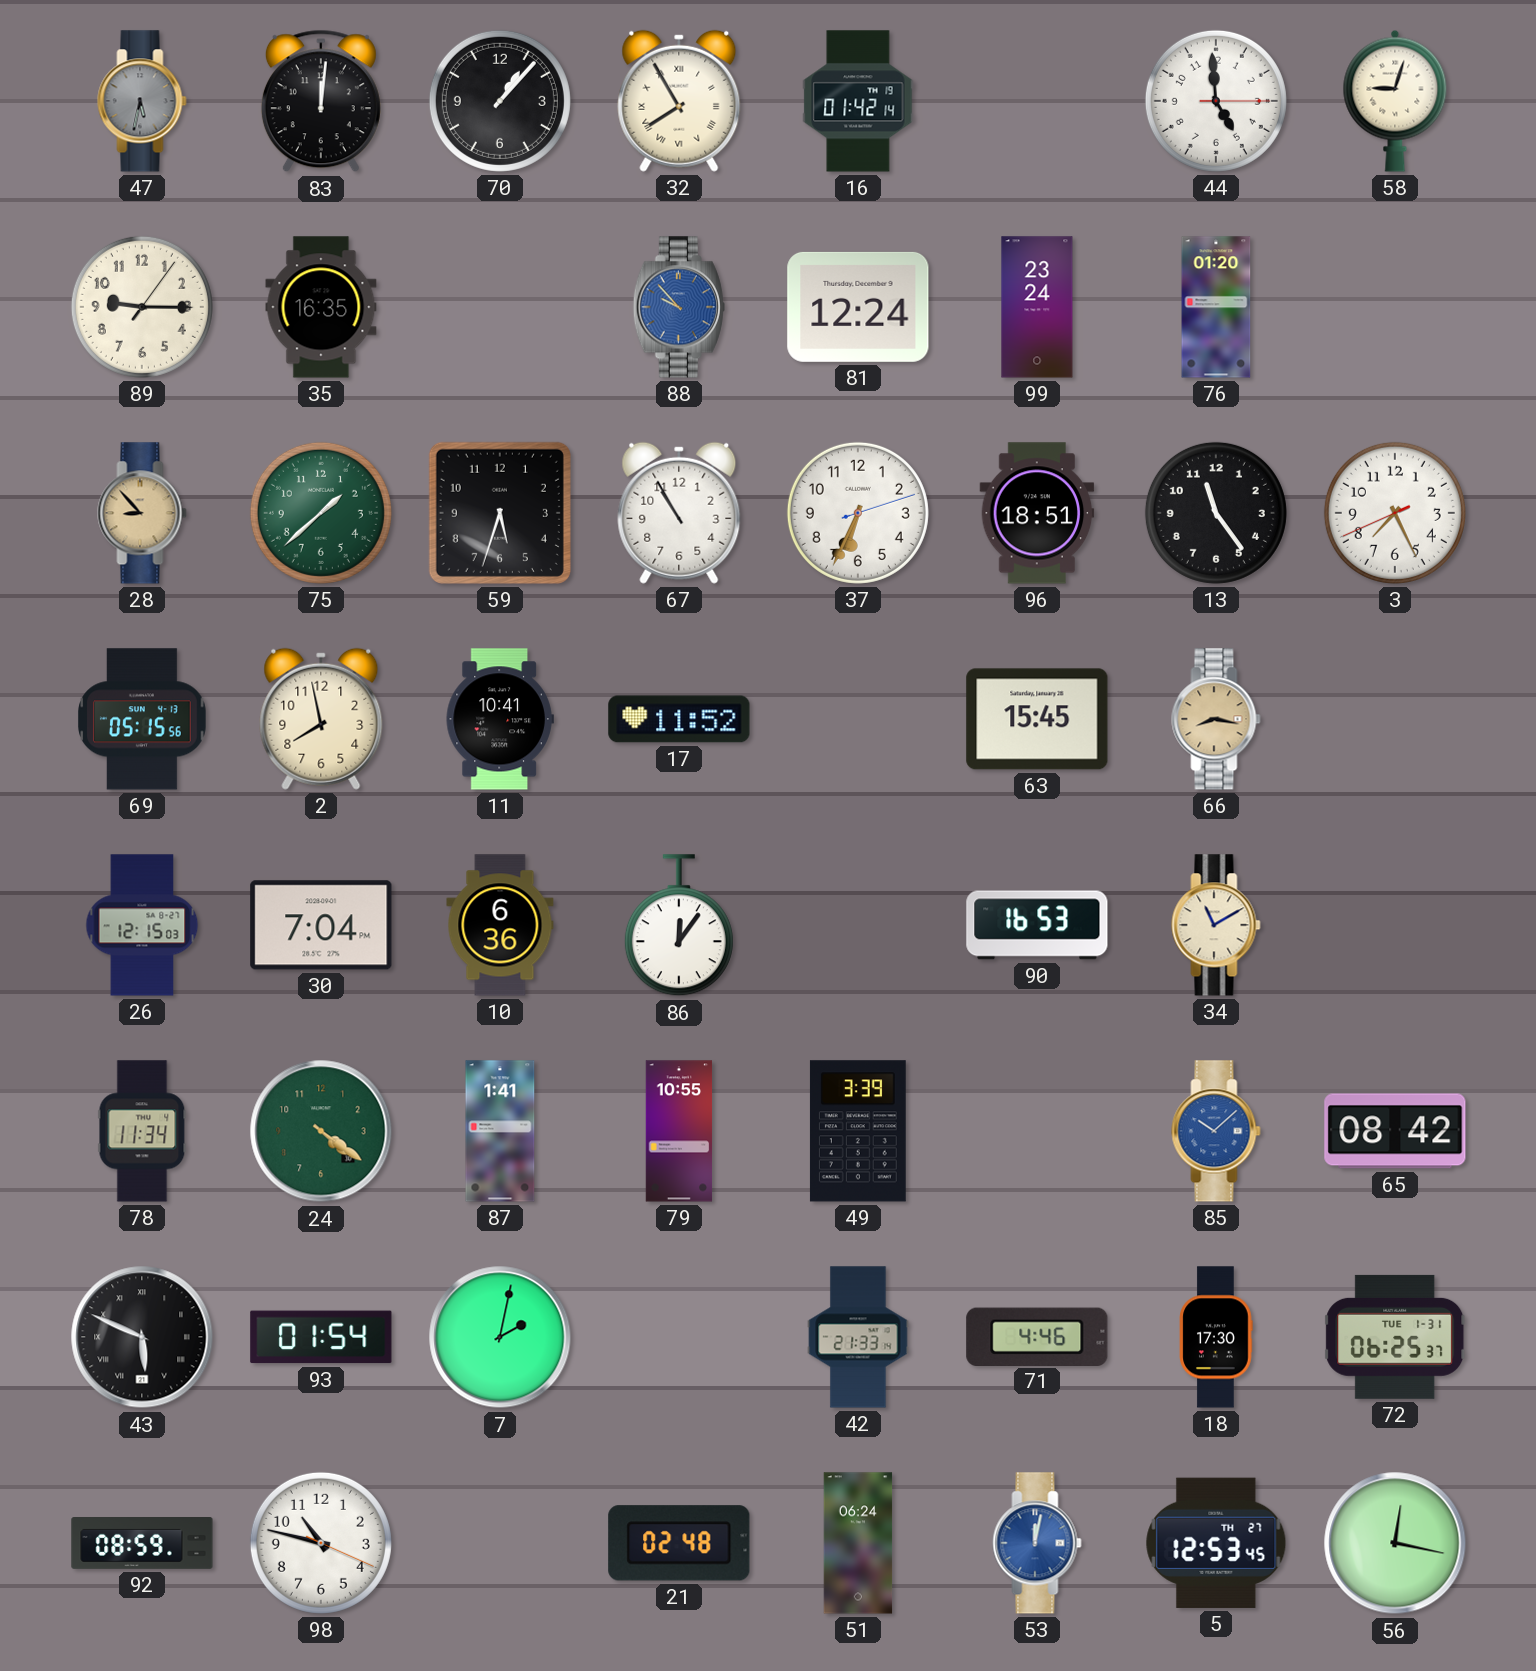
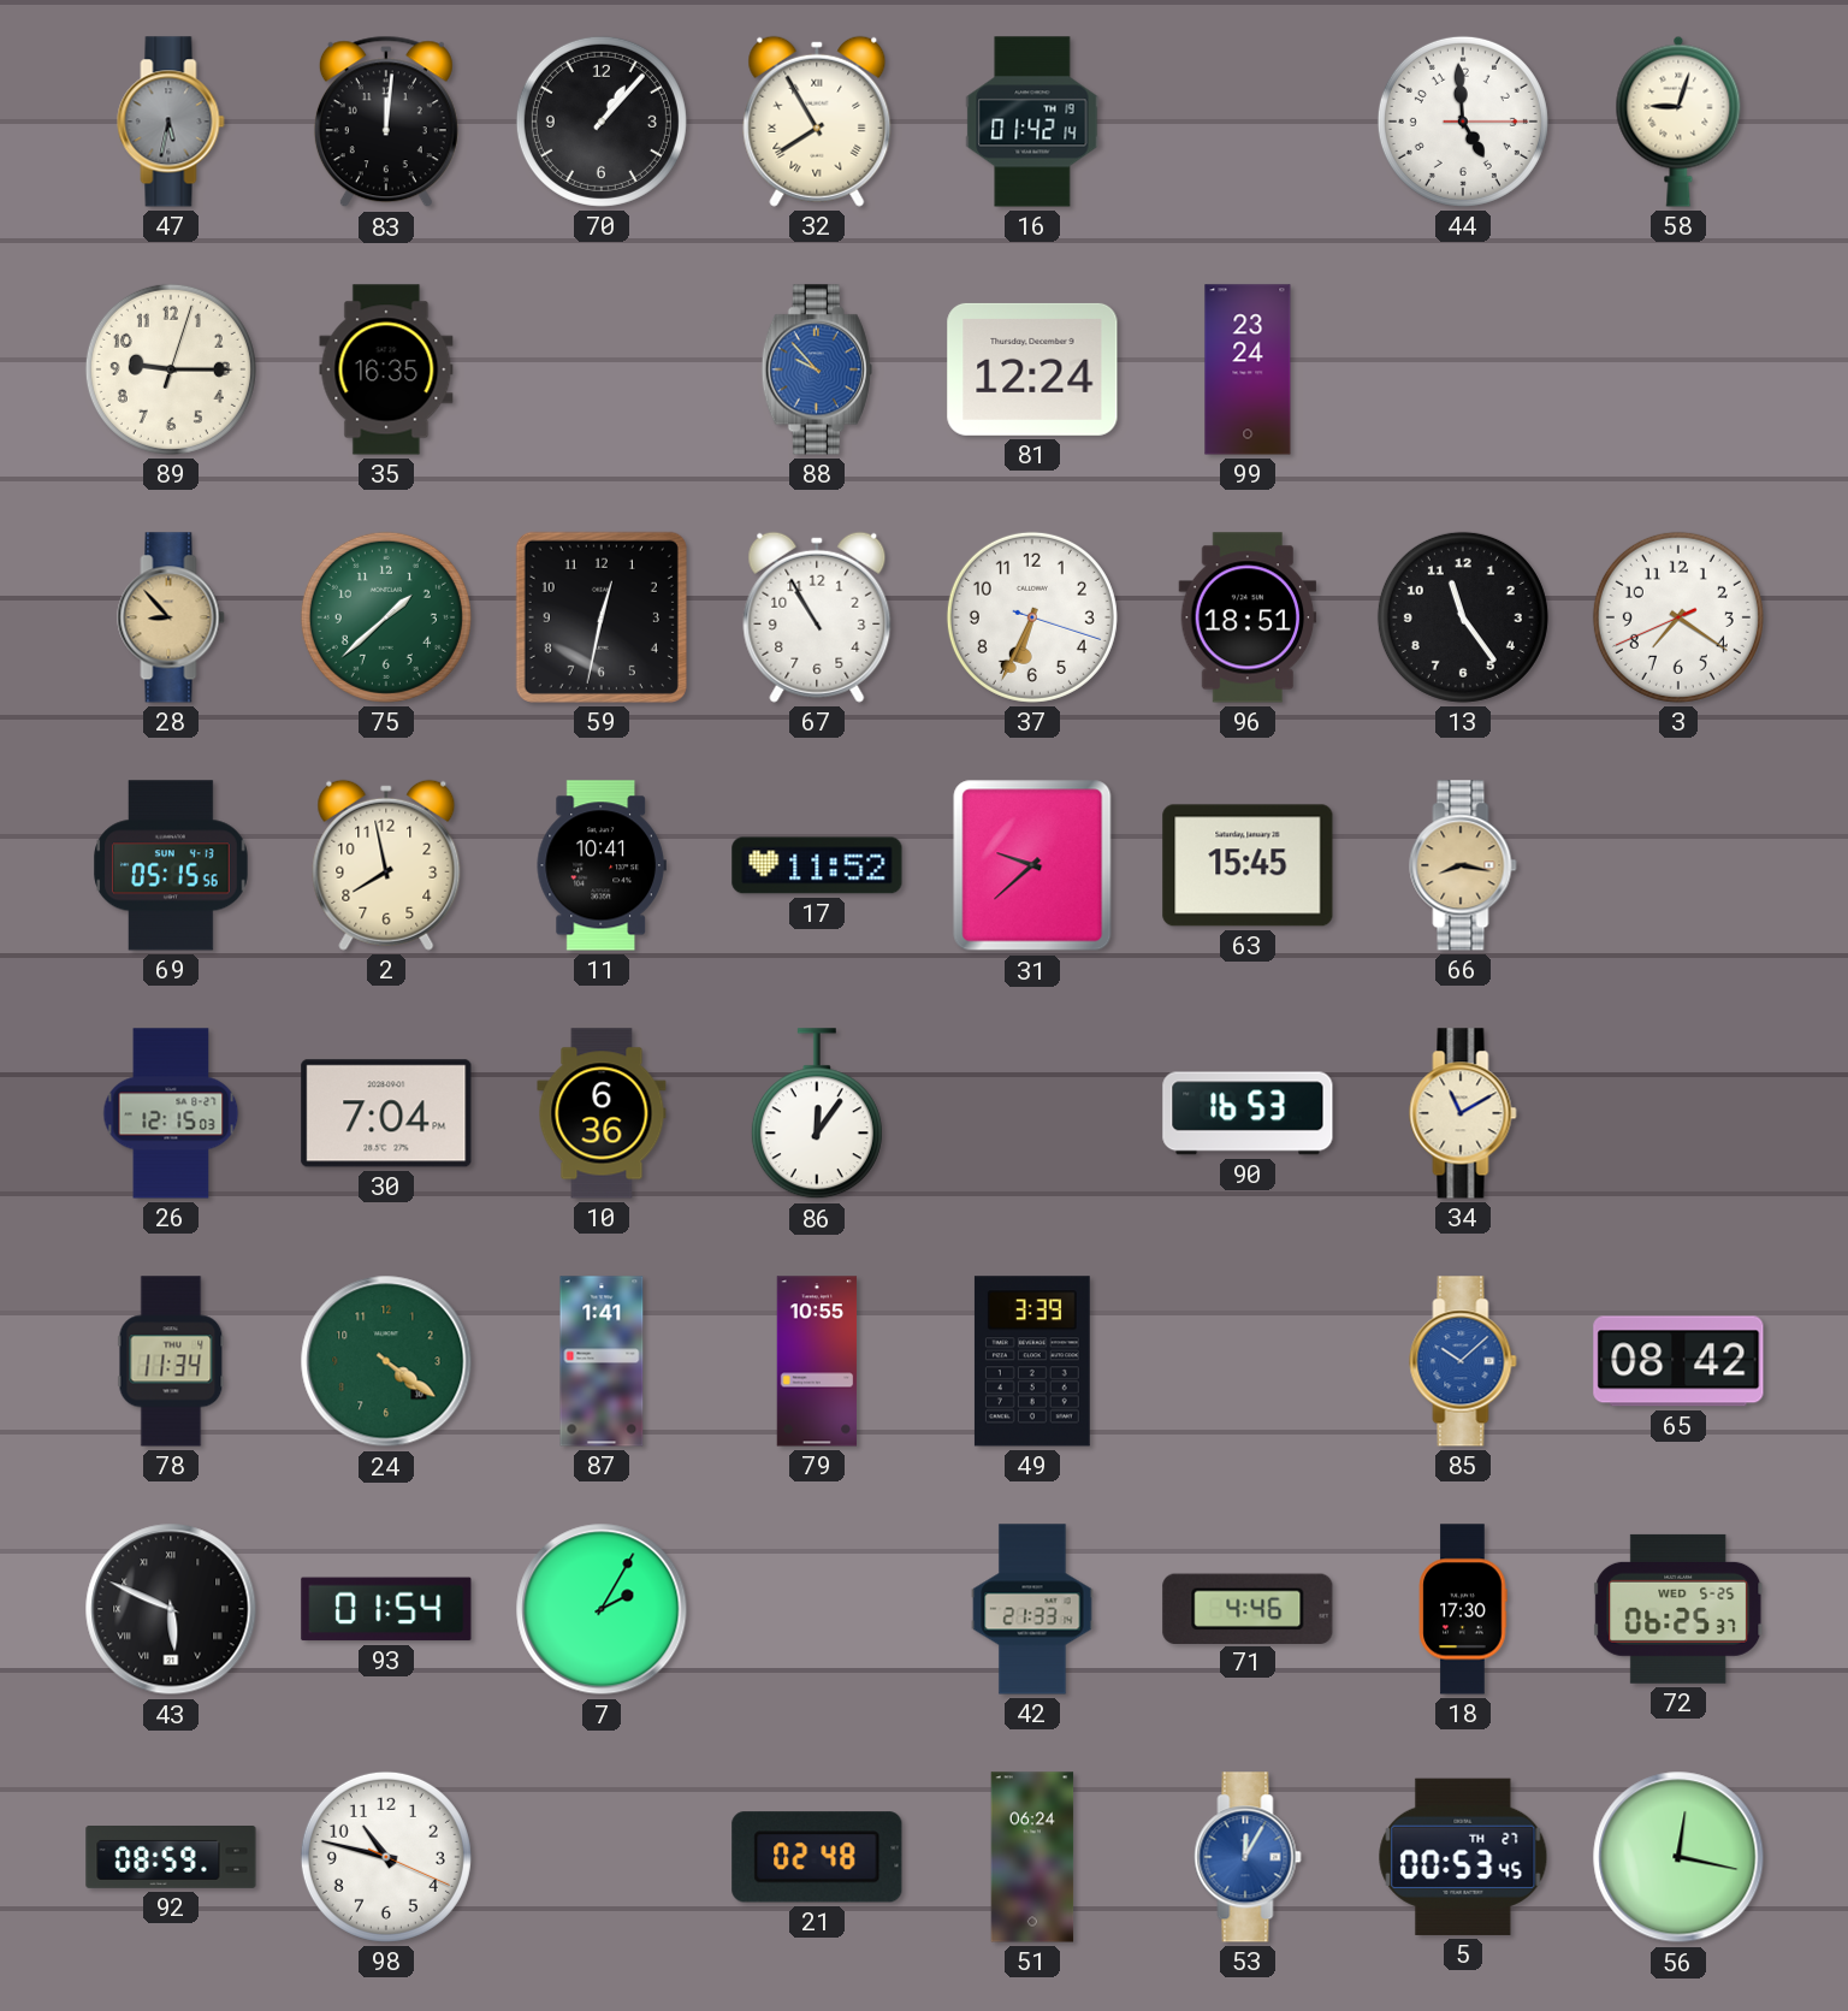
89: 9:15:06 -> 9:15:03 (171, 369)
76: 01:20 -> none (1216, 307)
59: 5:33 -> 12:32 (602, 617)
37: 6:34:12 -> 6:34:18 (1032, 617)
3: 7:25 -> 7:20 (1678, 617)
31: none -> 9:38 (1032, 865)
7: 2:02 -> 2:05 (602, 1609)
72 date: TUE 1-31 -> WED 5-25 (1680, 1609)
53: 12:02 -> 12:05 (1248, 1857)
5: 12:53 -> 00:53 (1463, 1857)
